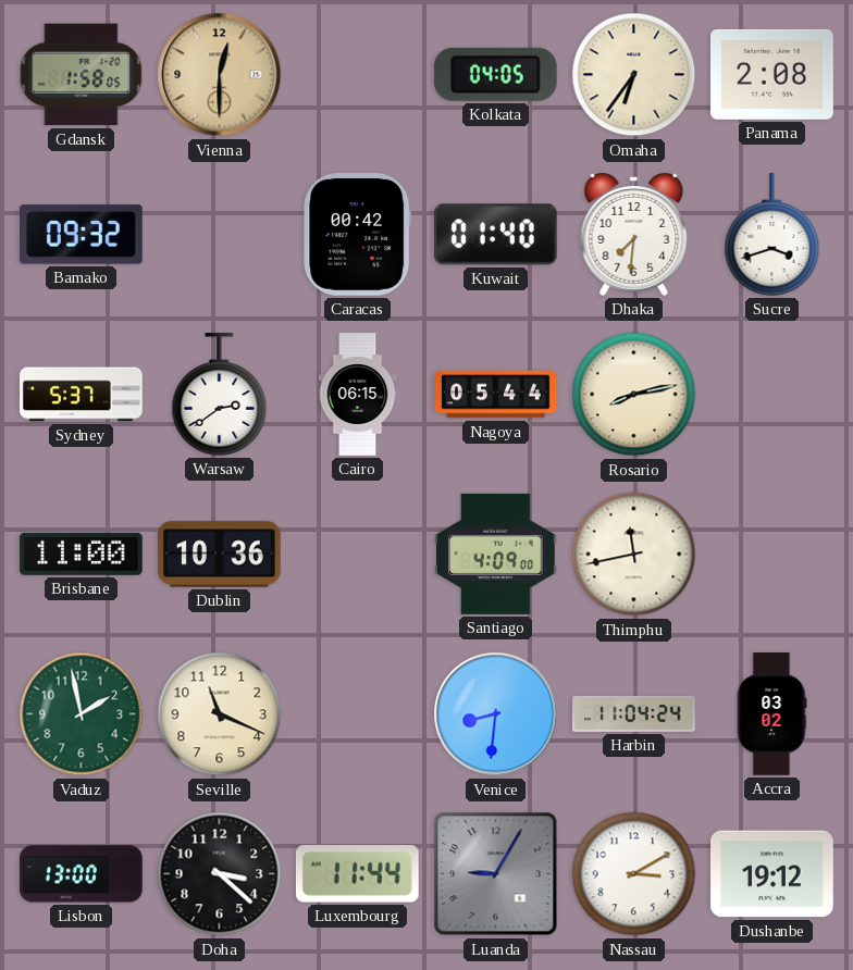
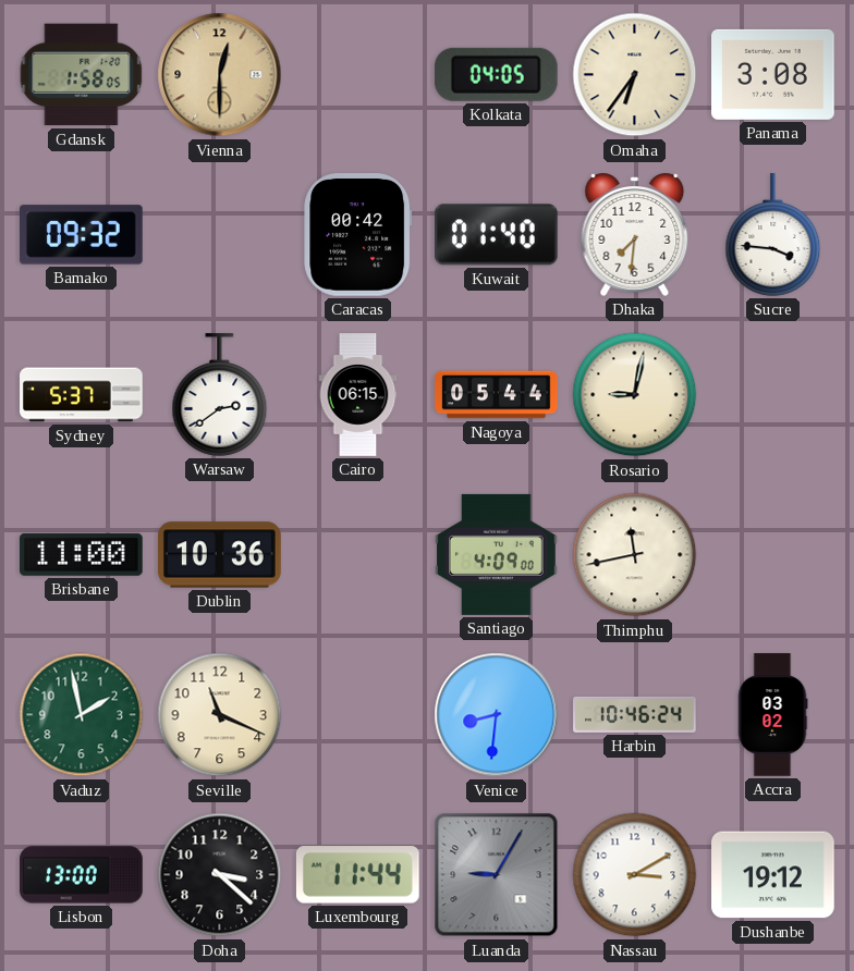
Panama: 2:08 -> 3:08 (773, 74)
Sucre: 3:42 -> 3:46 (773, 235)
Rosario: 8:13 -> 9:02 (635, 395)
Harbin: 11:04 -> 10:46 (635, 714)
